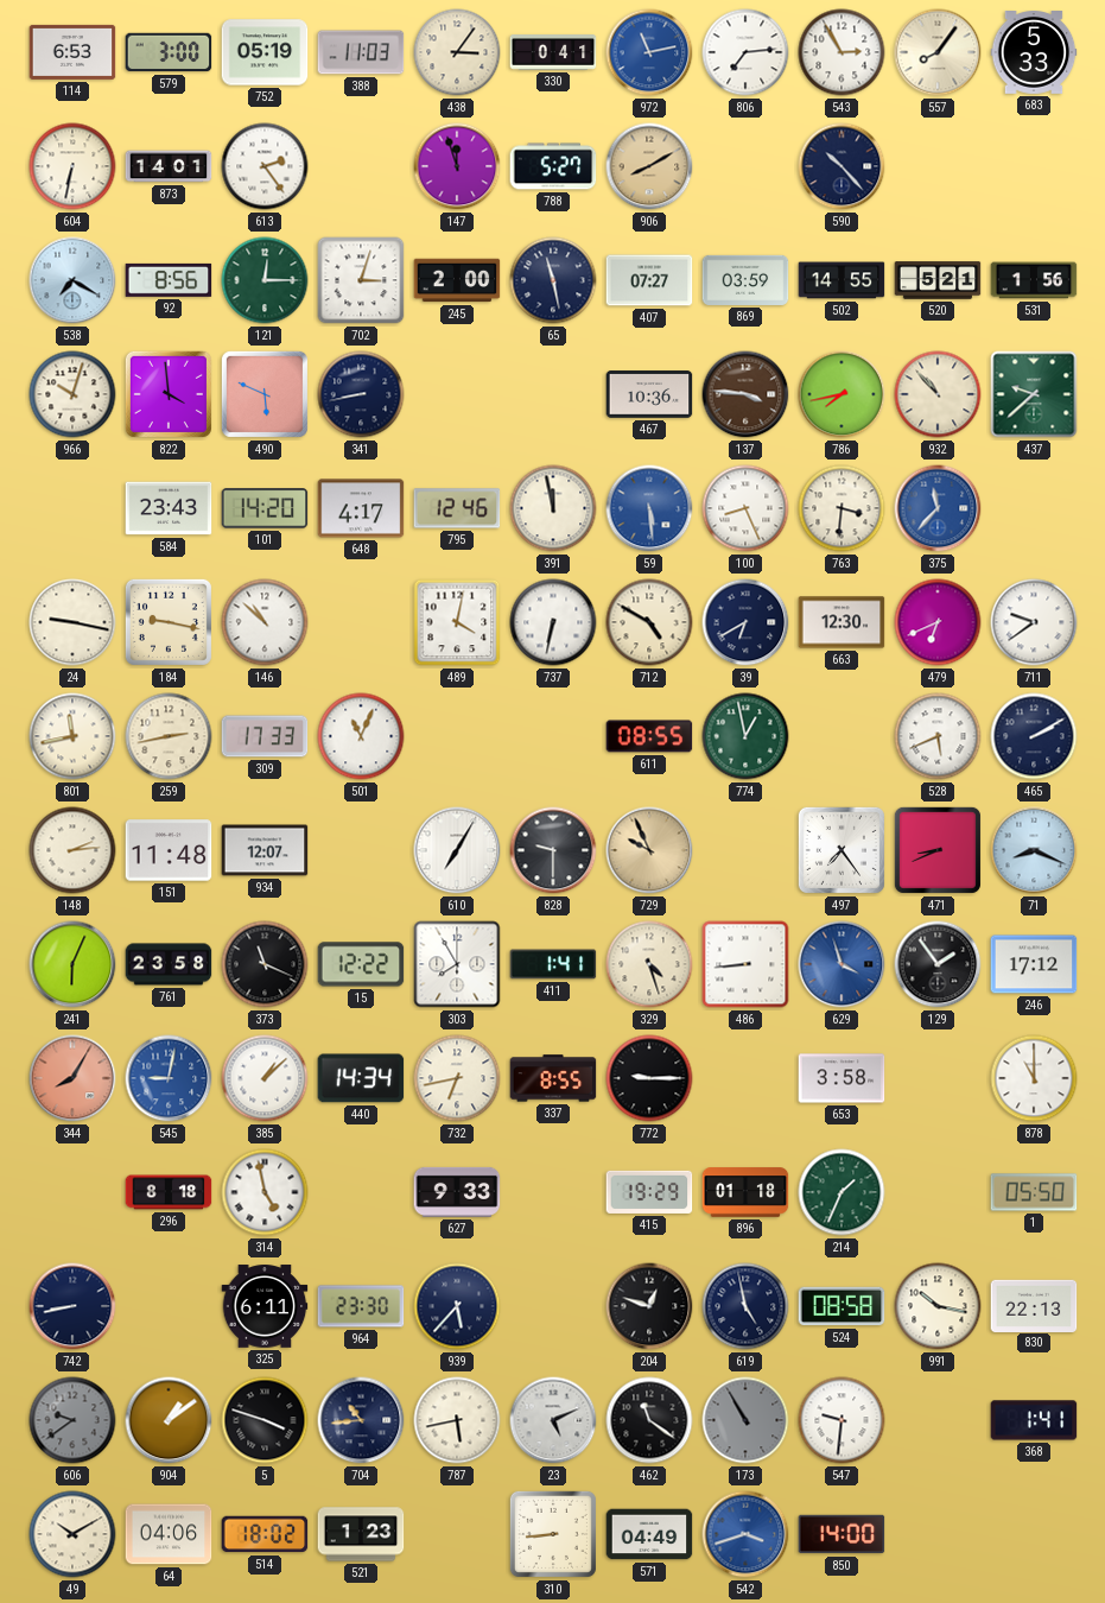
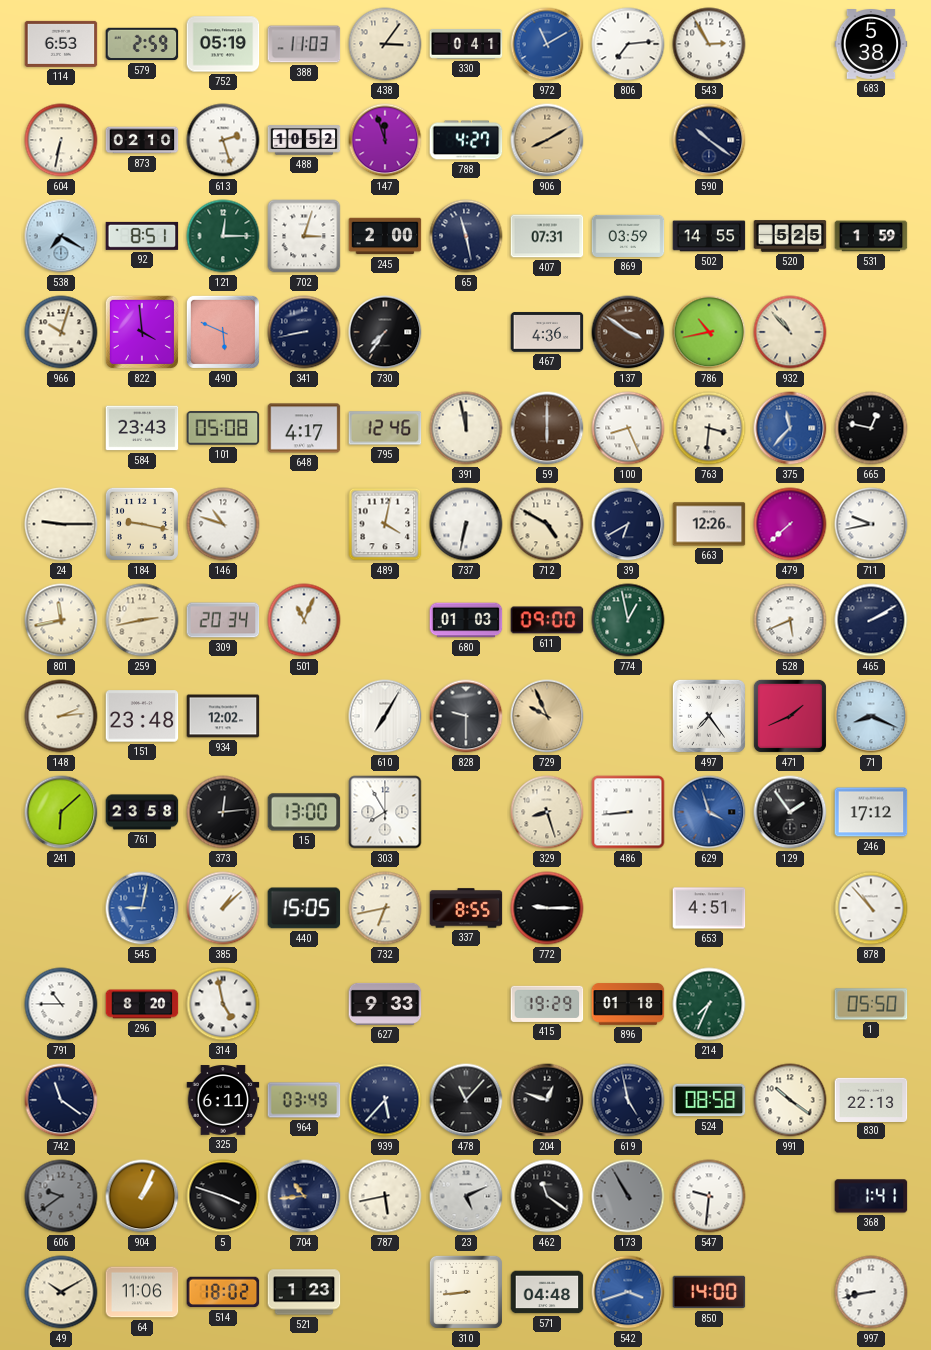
579: 3:00 -> 2:59 (142, 44)
972: 11:13 -> 11:10 (547, 44)
557: 8:06 -> none (938, 52)
683: 5:33 -> 5:38 (871, 45)
873: 14:01 -> 02:10 (142, 140)
613: 2:24 -> 2:27 (223, 140)
488: none -> 10:52 (304, 140)
788: 5:27 -> 4:27 (466, 140)
590: 10:23 -> 10:21 (709, 140)
92: 8:56 -> 8:51 (142, 236)
407: 07:27 -> 07:31 (547, 236)
520: 5:21 -> 5:25 (790, 236)
531: 1:56 -> 1:59 (871, 236)
730: none -> 7:36 (385, 332)
467: 10:36 -> 4:36 (547, 332)
137: 3:46 -> 3:51 (628, 332)
786: 7:43 -> 10:43 (709, 332)
437: 9:38 -> none (1034, 394)
101: 14:20 -> 05:08 (223, 428)
59: 5:29 -> 6:00 (547, 428)
59 dial: blue -> brown (547, 428)
665: none -> 12:47 (871, 428)
24: 9:17 -> 9:15 (61, 524)
146: 10:52 -> 10:48 (223, 524)
663: 12:30 -> 12:26 (709, 524)
479: 6:41 -> 7:38 (790, 524)
711: 9:39 -> 9:43 (871, 524)
309: 17:33 -> 20:34 (223, 620)
680: none -> 01:03 (466, 620)
611: 08:55 -> 09:00 (547, 620)
151: 11:48 -> 23:48 (142, 716)
934: 12:07 -> 12:02 (223, 716)
471: 8:41 -> 1:41 (790, 716)
241: 6:04 -> 6:08 (61, 812)
373: 11:19 -> 12:14 (223, 812)
15: 12:22 -> 13:00 (304, 812)
411: 1:41 -> none (553, 964)
329: 4:27 -> 8:27 (547, 812)
344: 8:05 -> none (72, 1078)
440: 14:34 -> 15:05 (304, 908)
653: 3:58 -> 4:51 (709, 908)
878: 11:00 -> 10:53 (871, 908)
791: none -> 10:45 (61, 1004)
296: 8:18 -> 8:20 (142, 1004)
214: 1:34 -> 7:34 (709, 1004)
742: 8:43 -> 11:21 (61, 1100)
964: 23:30 -> 03:49 (304, 1100)
478: none -> 11:07 (466, 1100)
991: 10:17 -> 10:21 (790, 1100)
904: 1:09 -> 1:04 (142, 1196)
64: 04:06 -> 11:06 (142, 1292)
571: 04:49 -> 04:48 (547, 1292)
997: none -> 8:43 (871, 1292)
